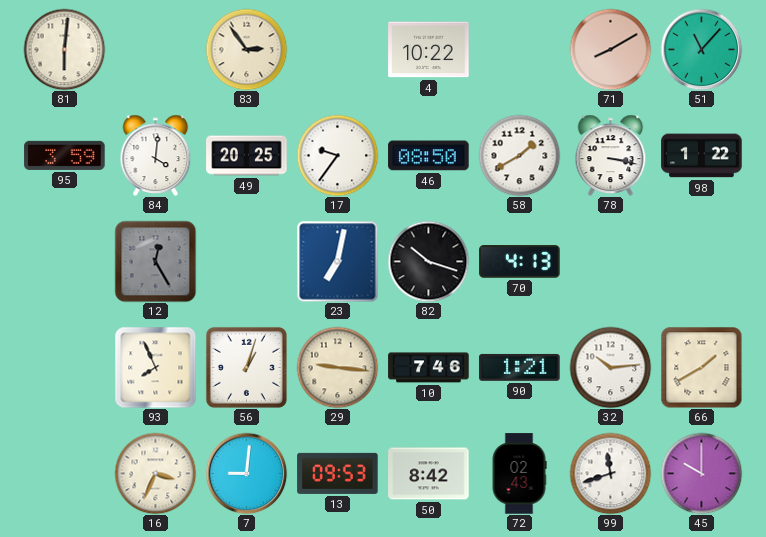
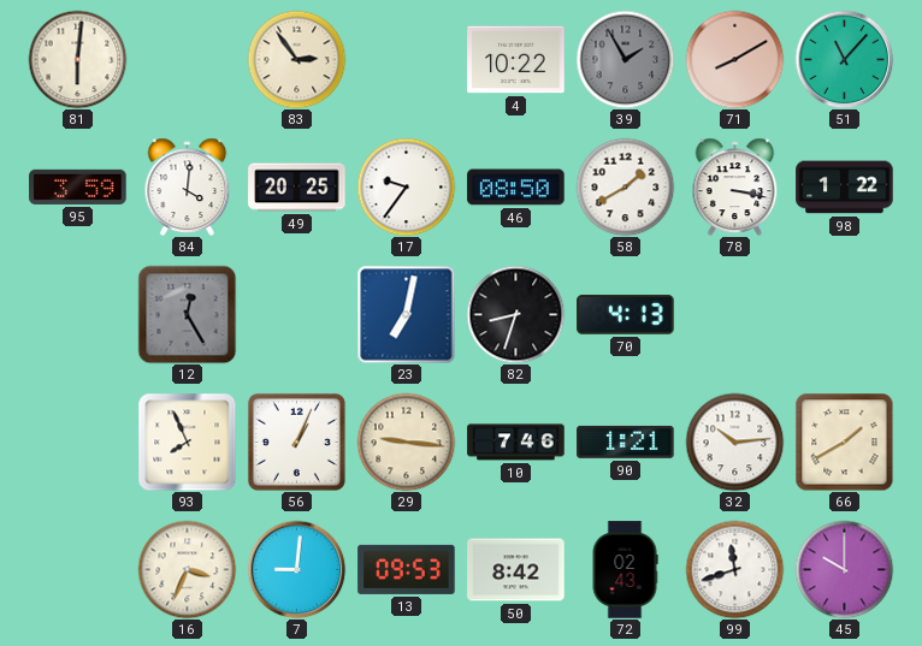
39: none -> 1:55 (625, 59)
82: 10:18 -> 8:33 (515, 314)
56: 1:03 -> 1:04 (296, 441)
